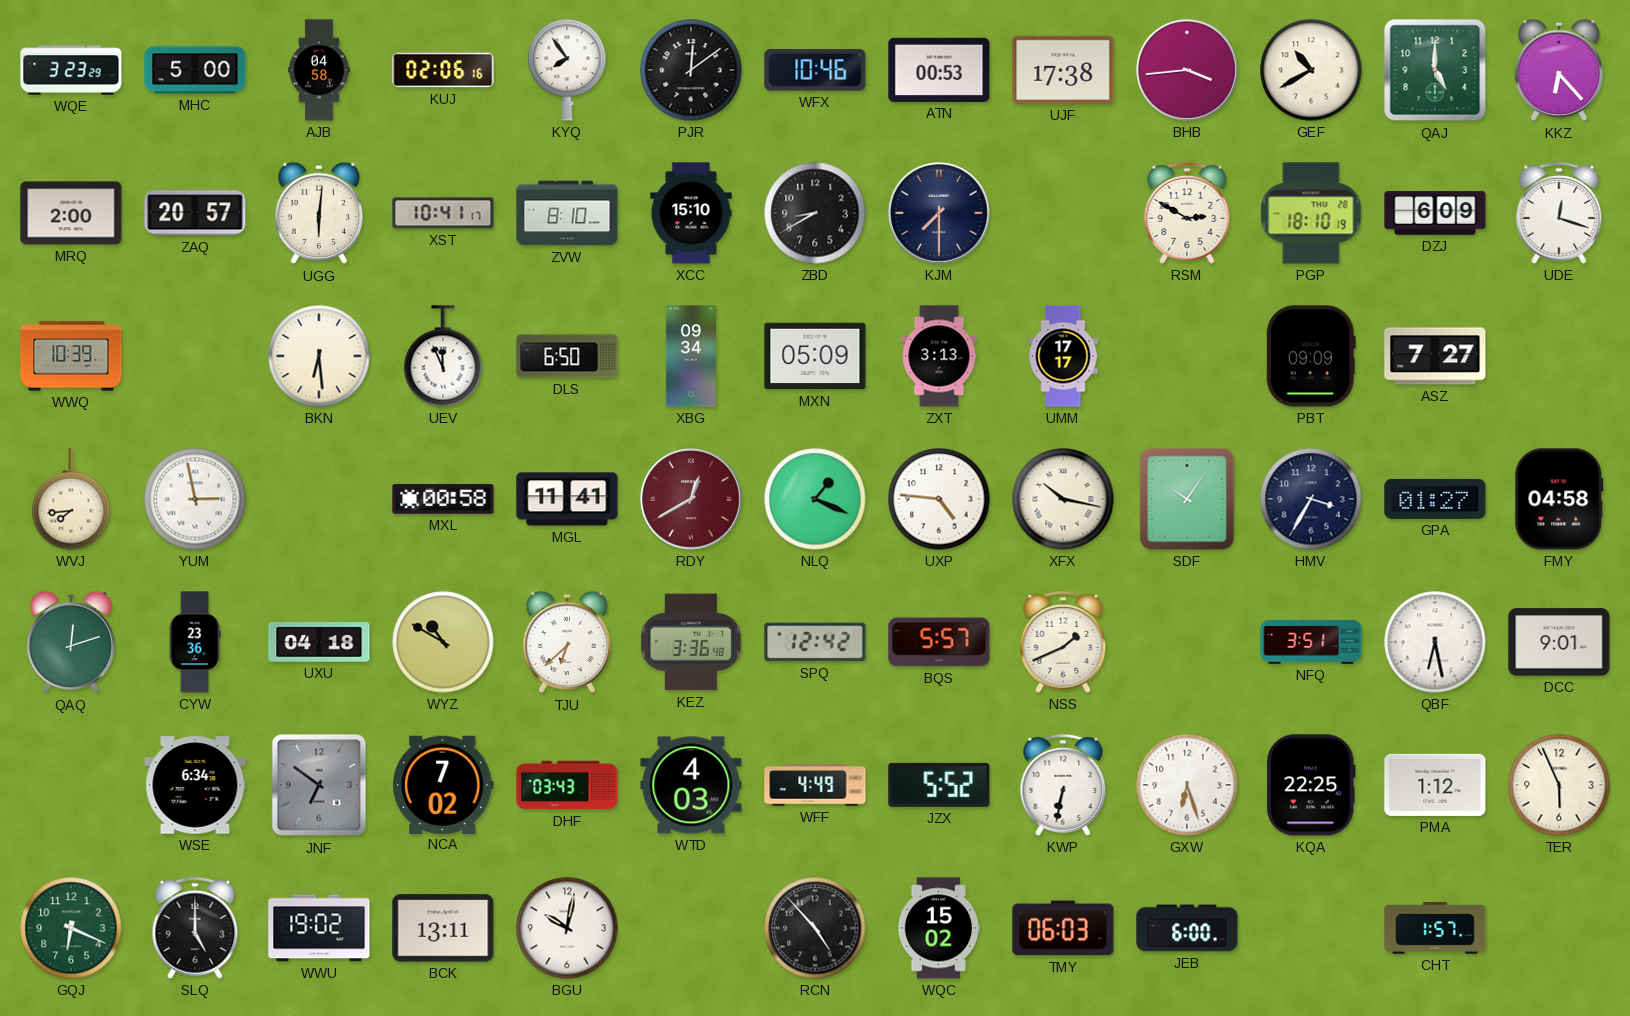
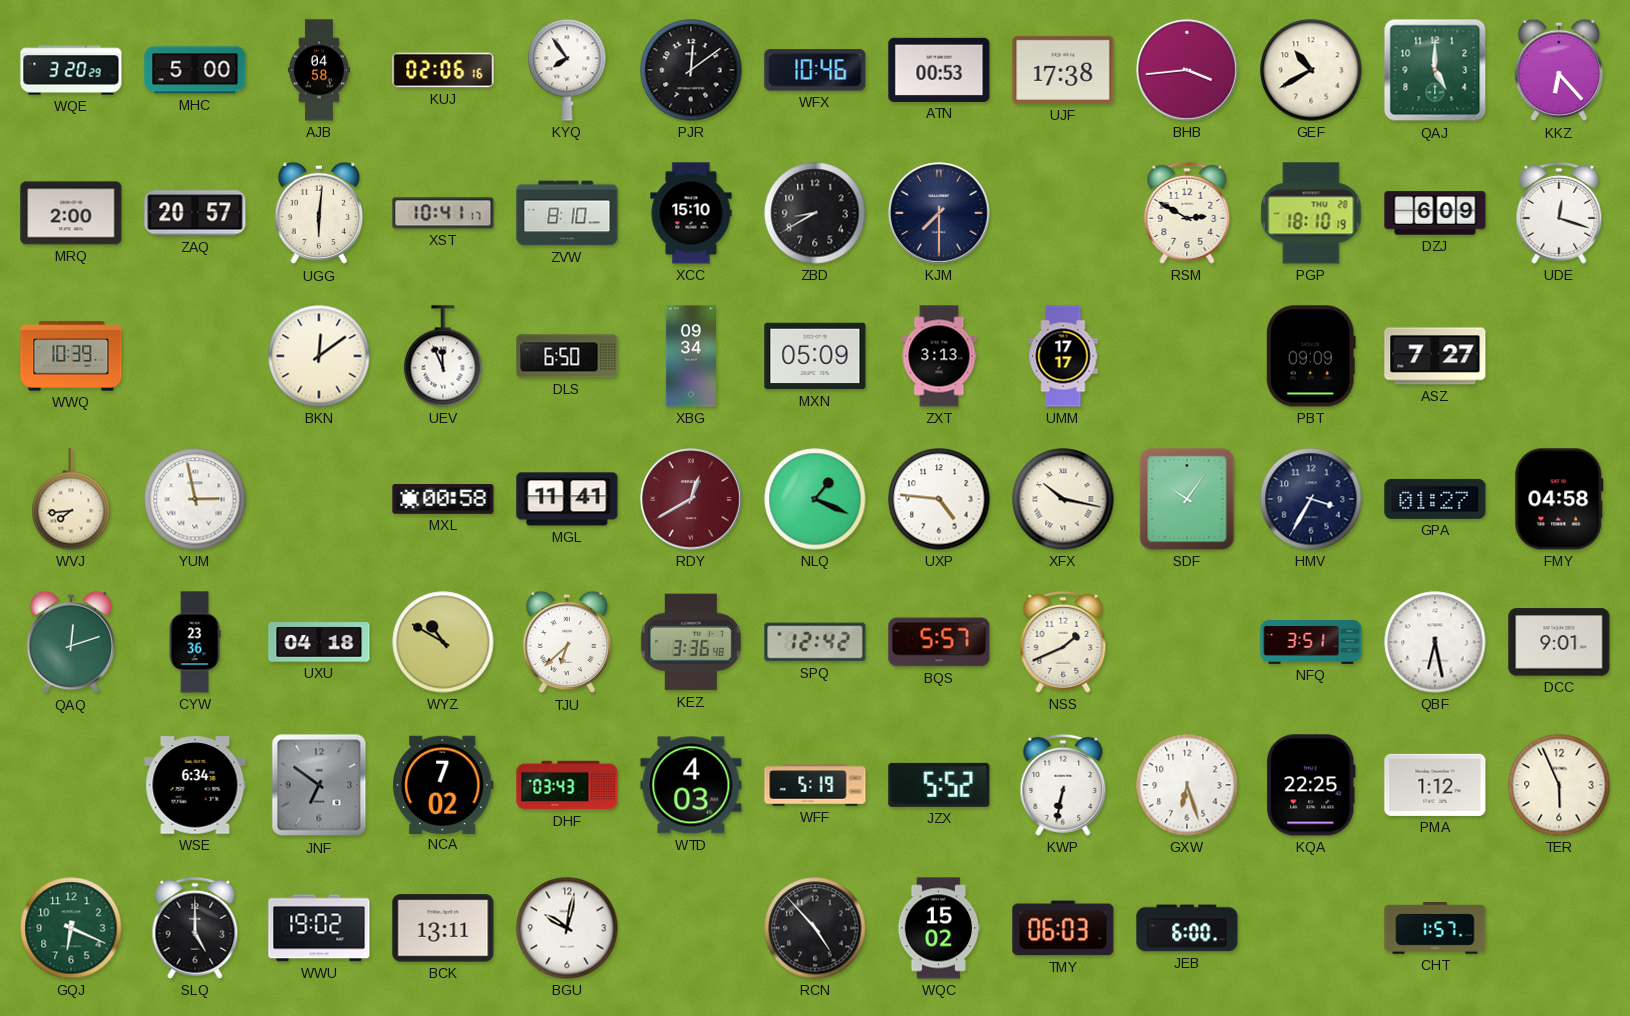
WQE: 3:23 -> 3:20 (71, 70)
BKN: 6:29 -> 12:09 (319, 356)
WFF: 4:49 -> 5:19 (815, 785)
